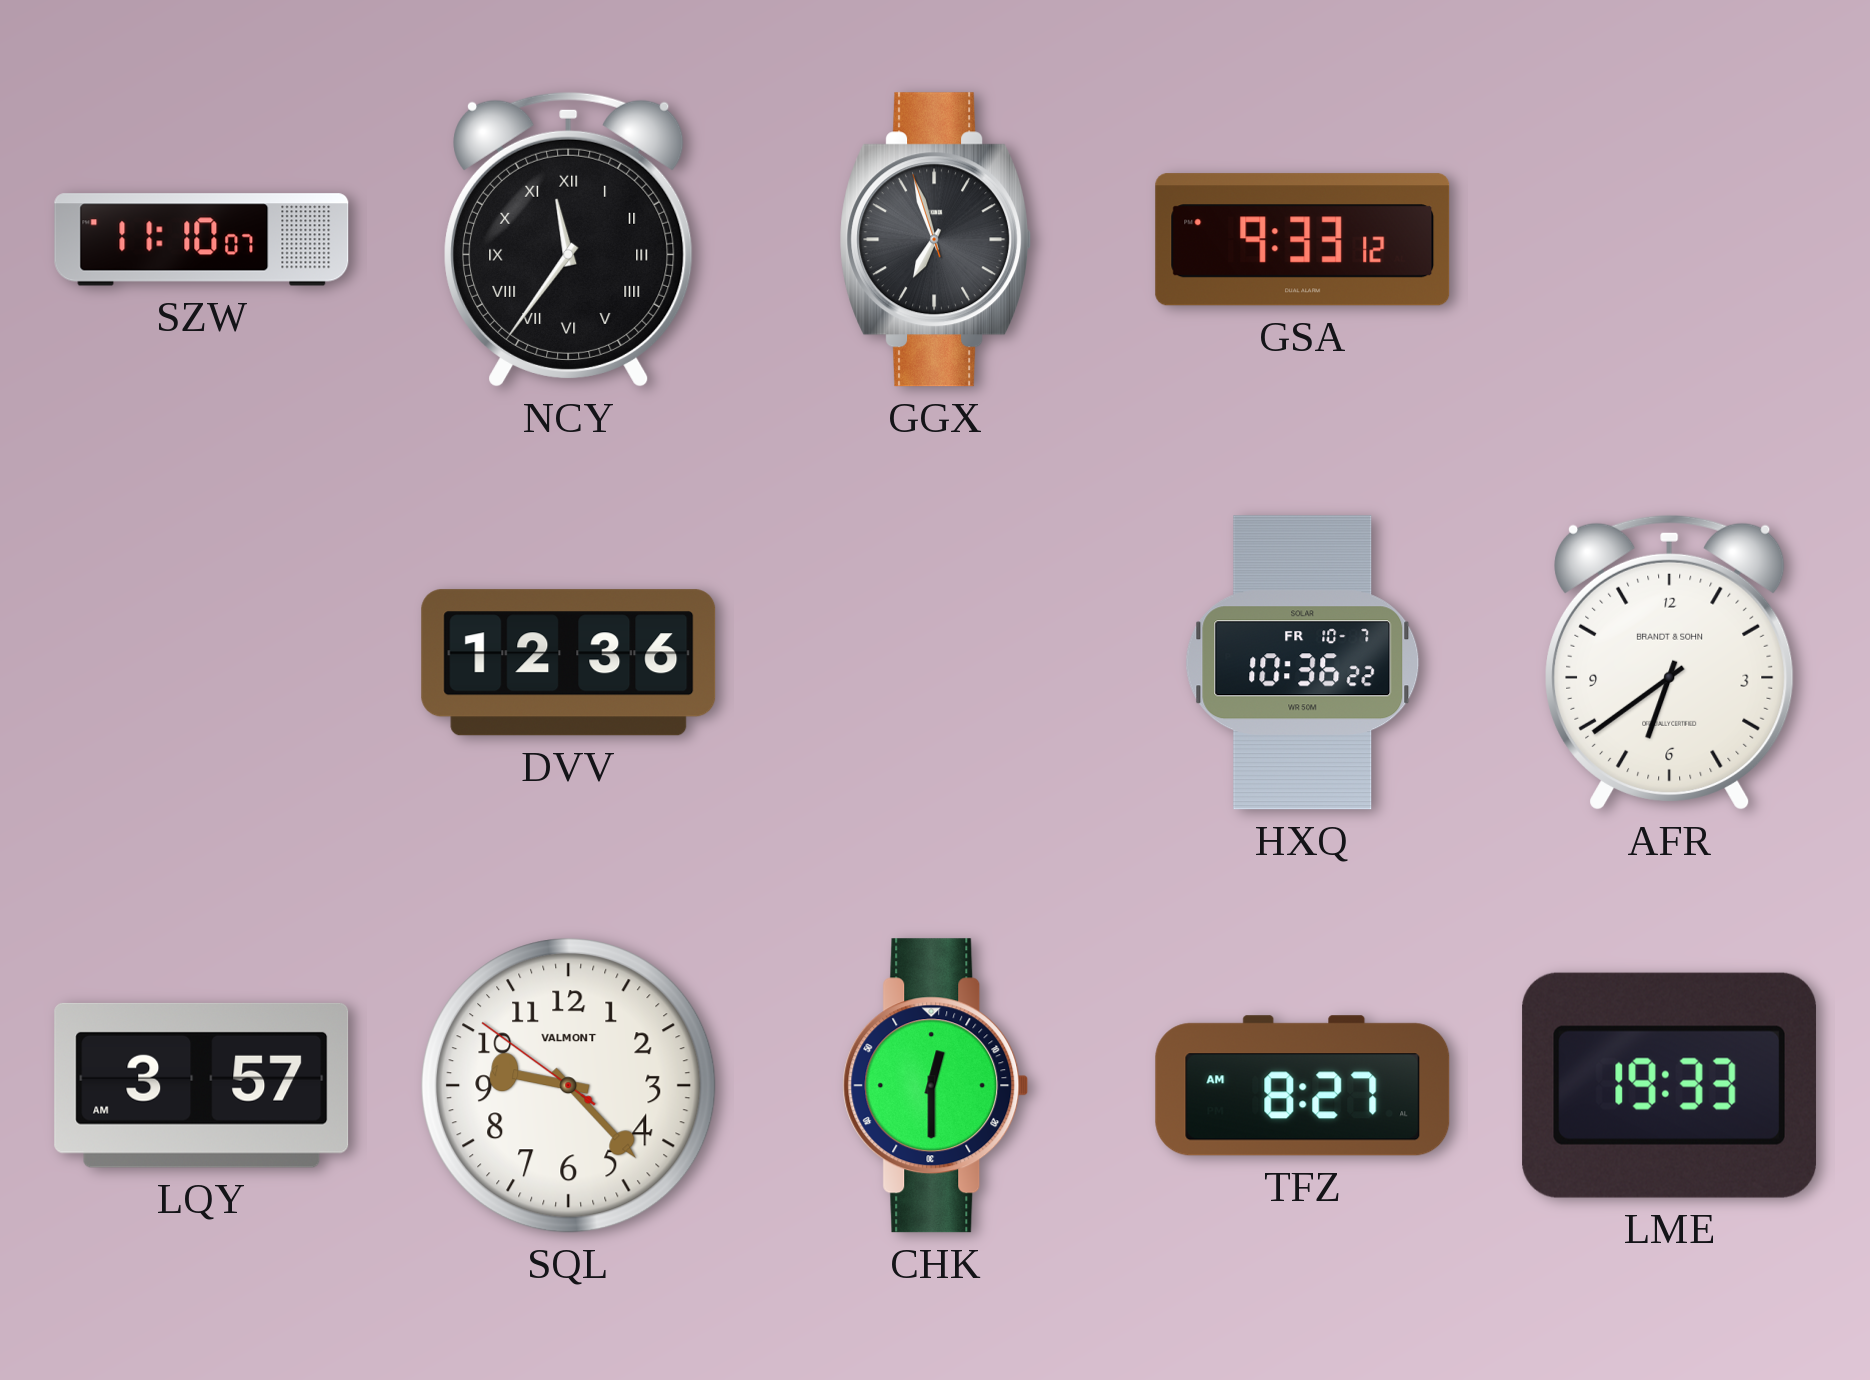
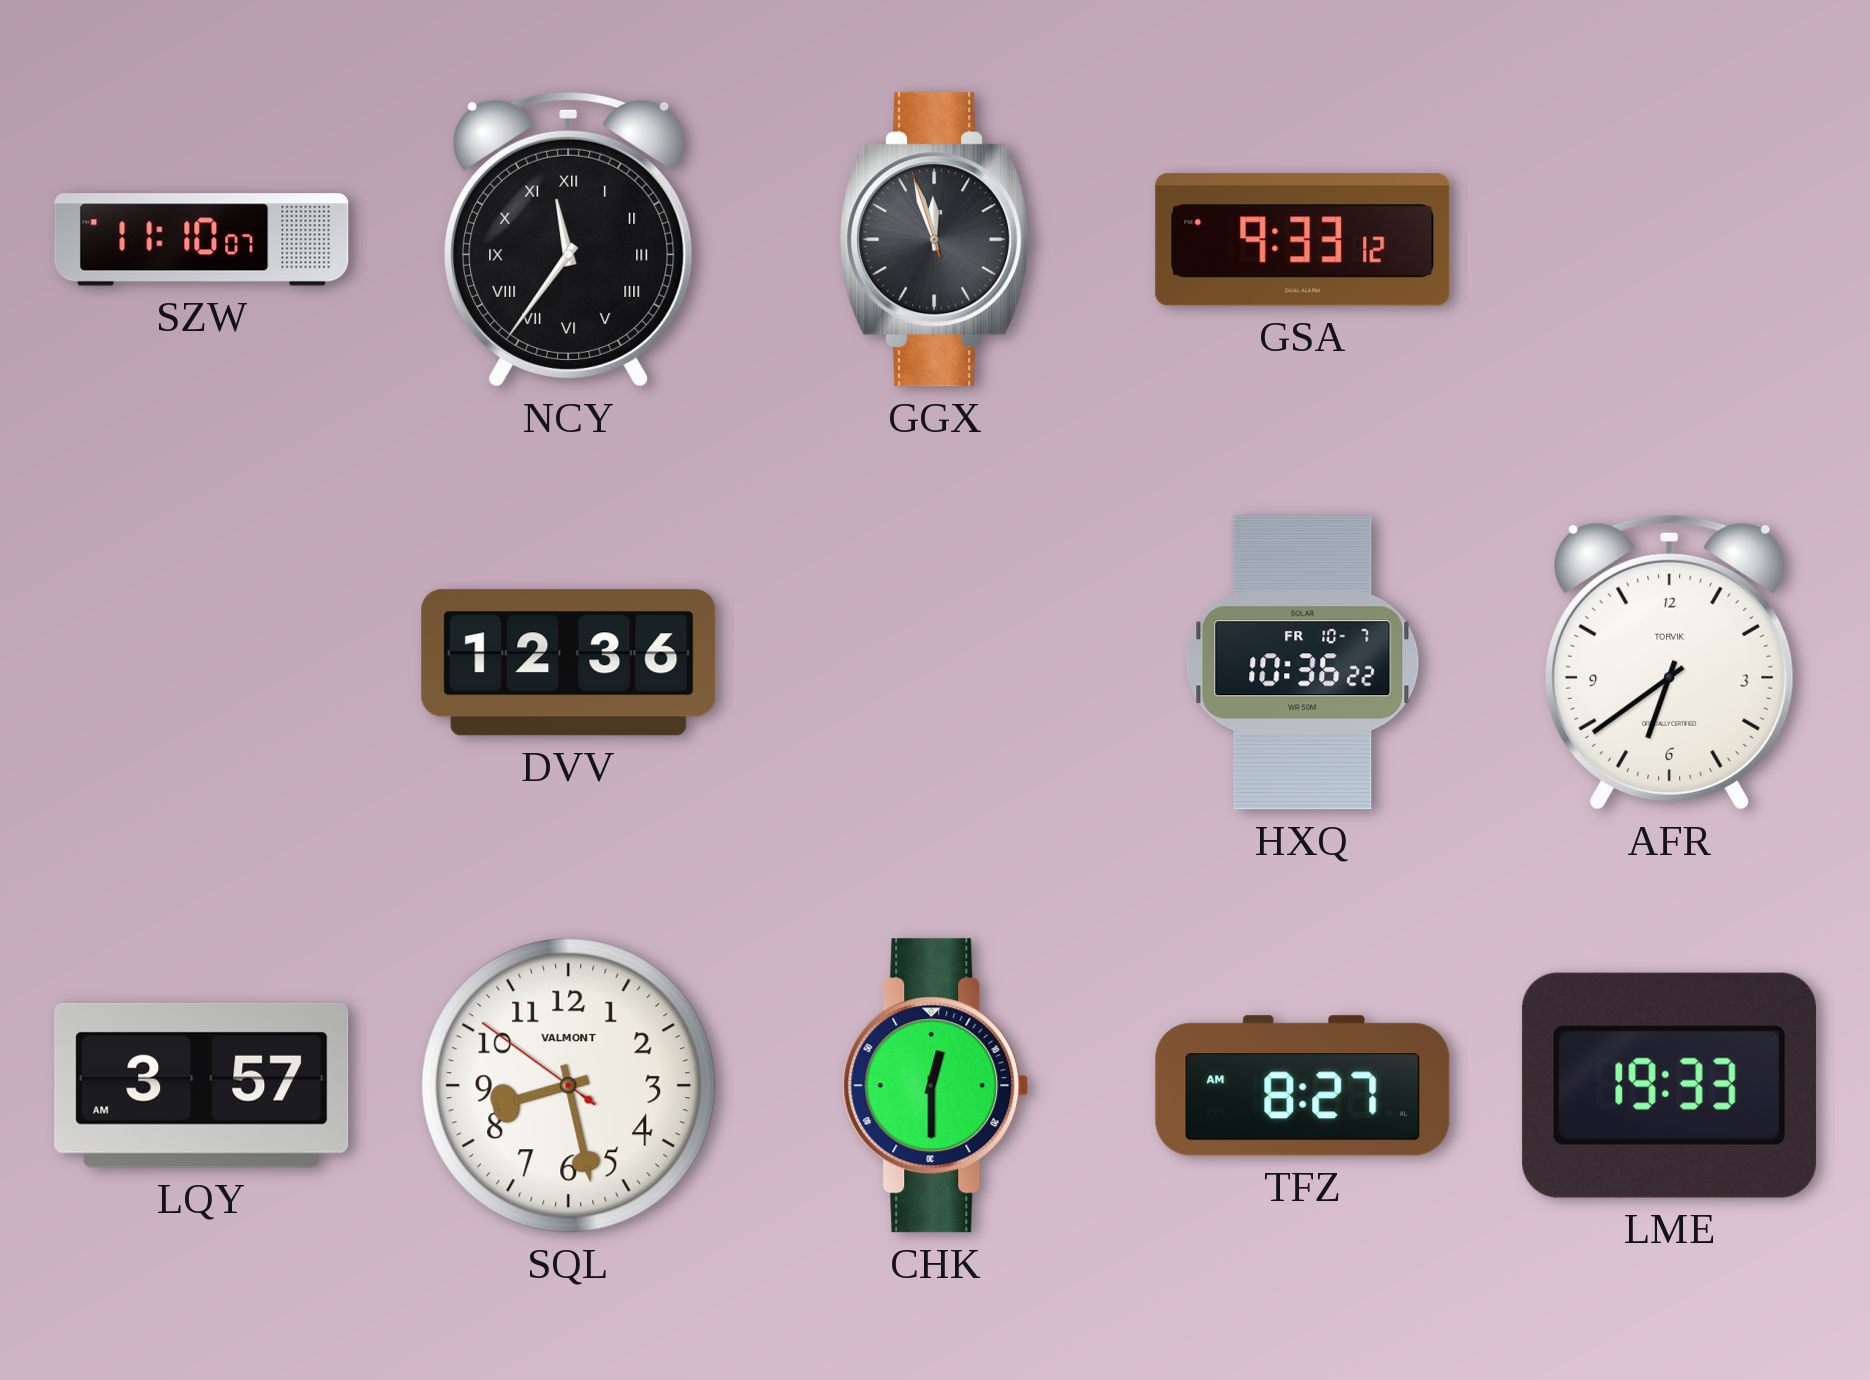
GGX: 6:56 -> 11:56 (936, 240)
AFR brand: BRANDT & SOHN -> TORVIK (1670, 662)
SQL: 9:22 -> 8:27 (569, 1086)
